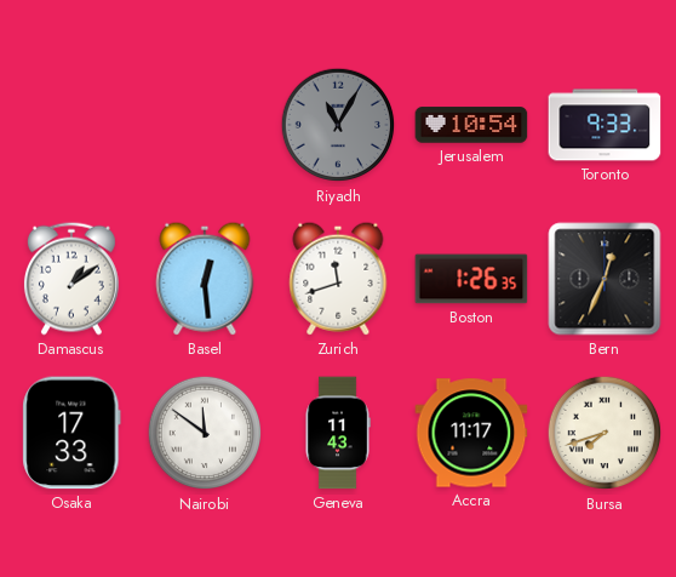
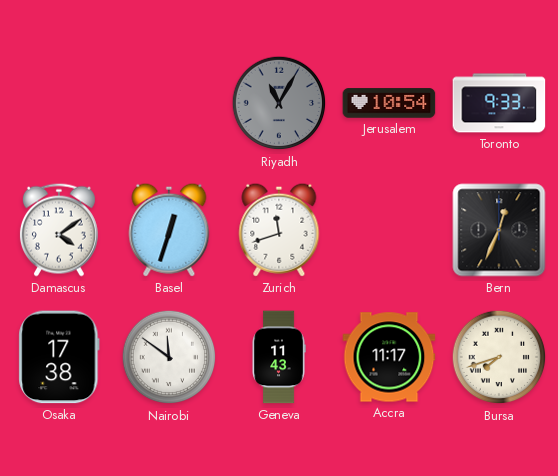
Damascus: 1:09 -> 4:09 (59, 230)
Basel: 12:29 -> 12:33 (169, 230)
Boston: 1:26 -> none (471, 279)
Osaka: 17:33 -> 17:38 (59, 357)
